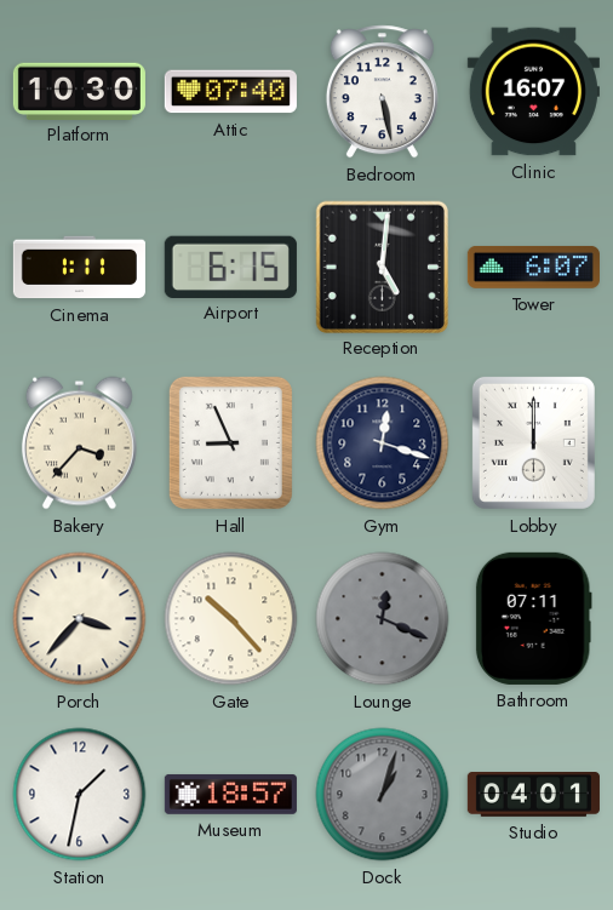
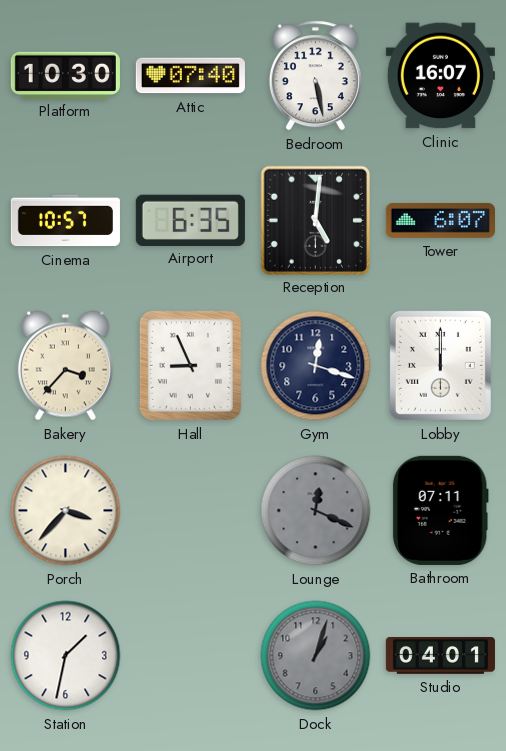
Cinema: 1:11 -> 10:57 (65, 221)
Airport: 6:15 -> 6:35 (190, 220)
Gate: 10:23 -> none (231, 619)
Museum: 18:57 -> none (230, 794)
